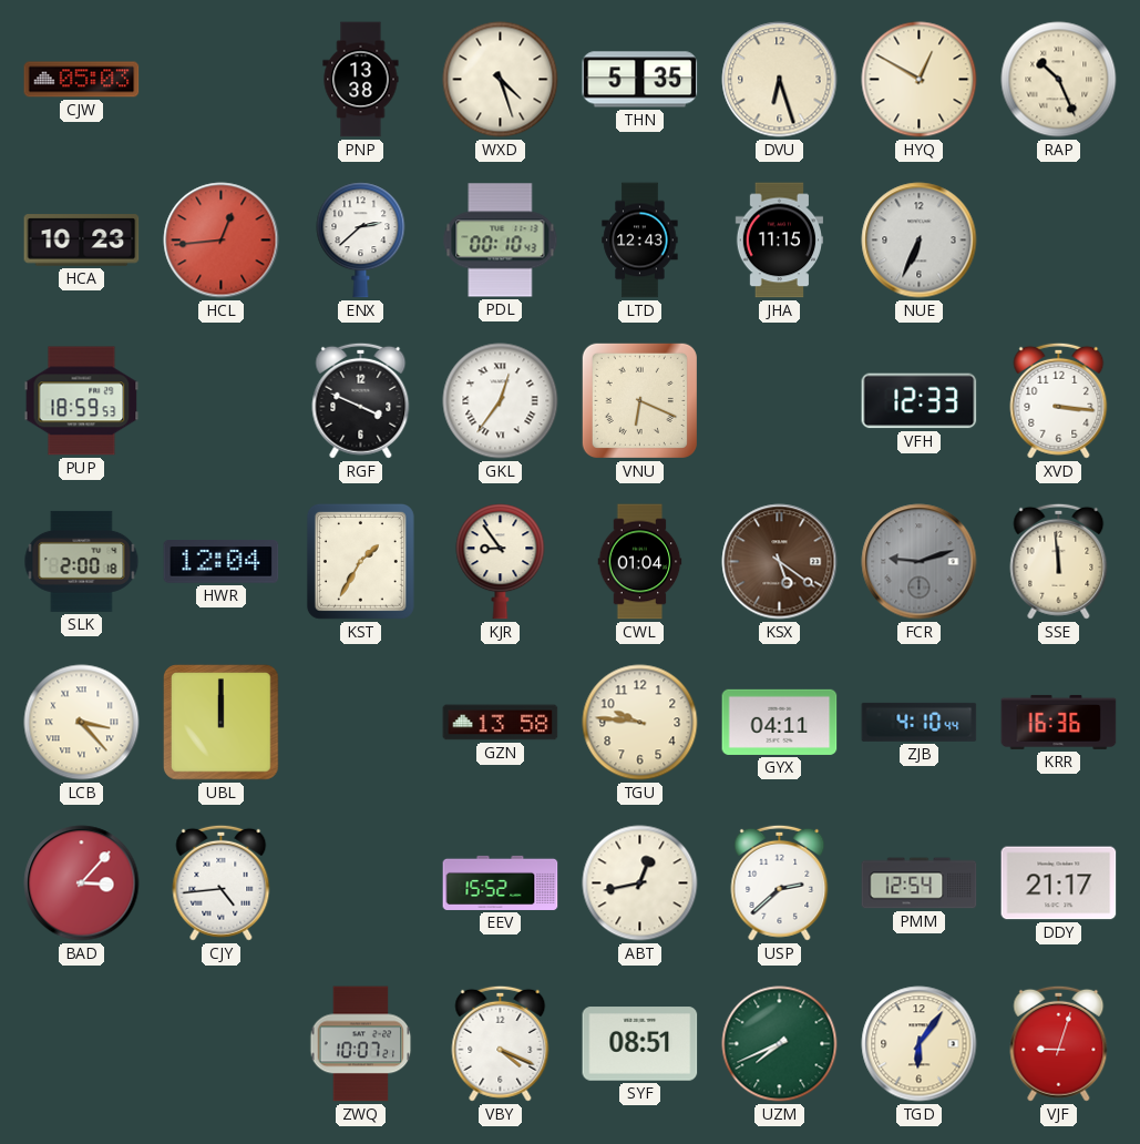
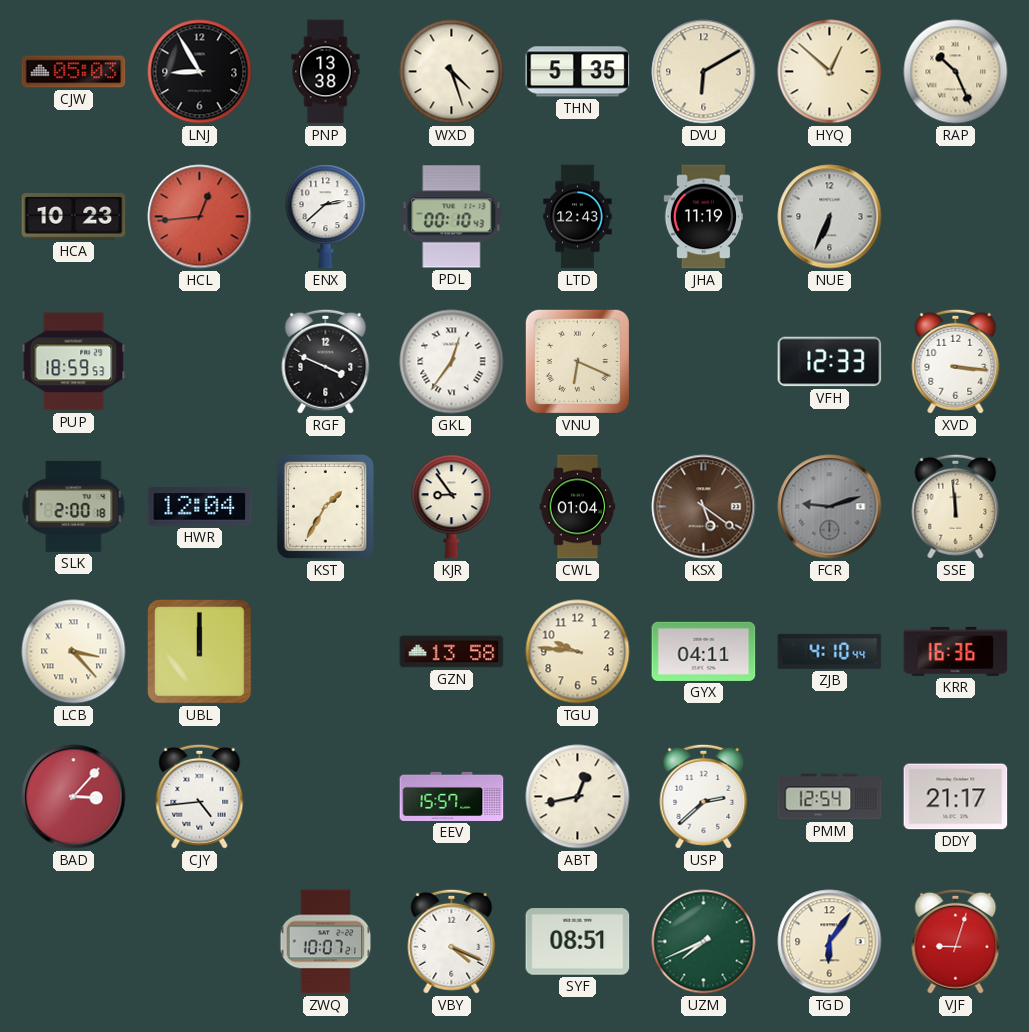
LNJ: none -> 8:55 (200, 72)
DVU: 6:27 -> 6:10 (704, 72)
HYQ: 12:50 -> 12:52 (830, 72)
JHA: 11:15 -> 11:19 (703, 217)
EEV: 15:52 -> 15:57 (452, 796)
